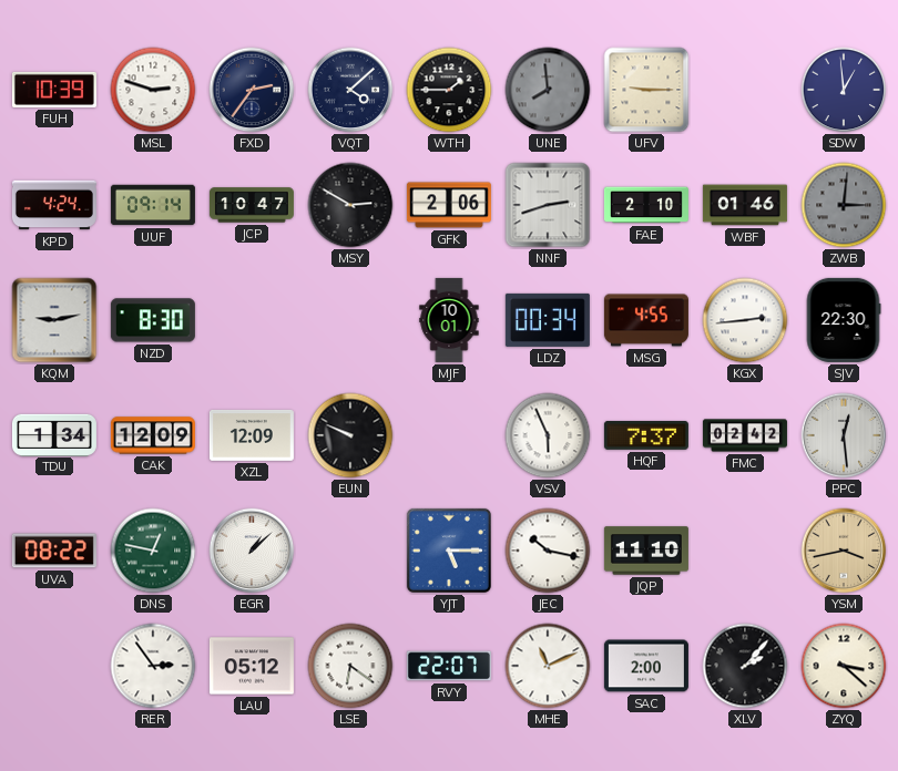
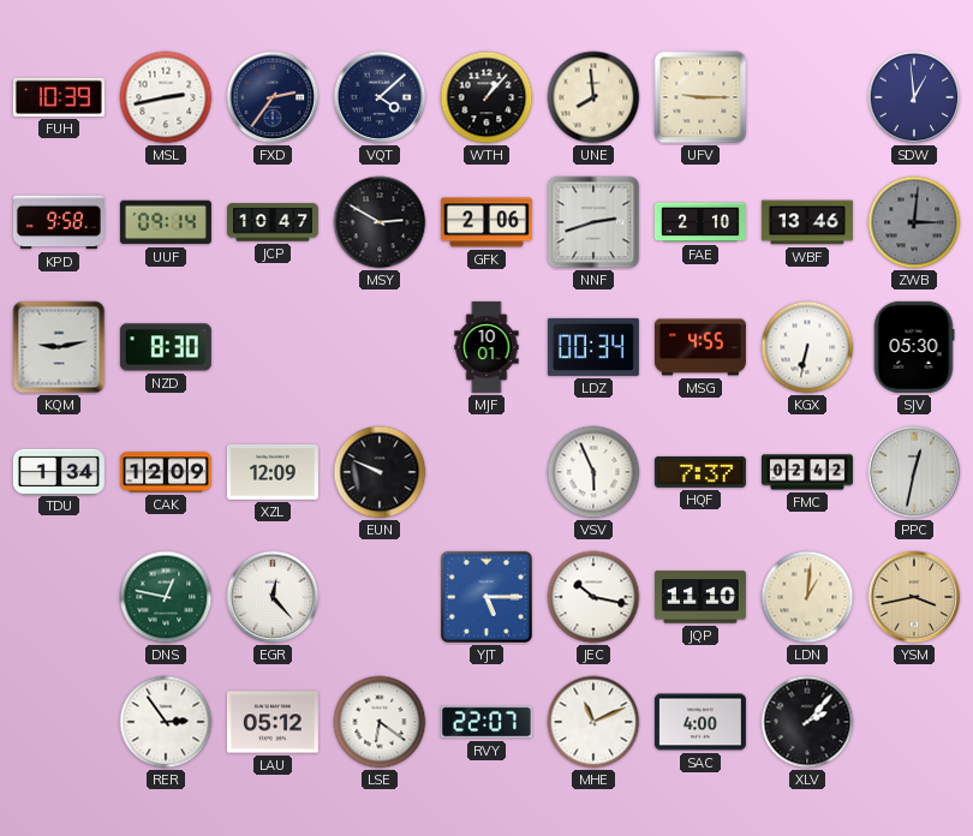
MSL: 2:48 -> 2:43 (166, 97)
WTH: 1:45 -> 1:07 (486, 97)
UNE dial: grey -> cream (593, 97)
KPD: 4:24 -> 9:58 (59, 222)
WBF: 01:46 -> 13:46 (807, 222)
KGX: 2:44 -> 6:32 (807, 347)
SJV: 22:30 -> 05:30 (914, 347)
PPC: 12:29 -> 12:32 (914, 472)
UVA: 08:22 -> none (54, 551)
EGR: 1:08 -> 12:23 (273, 597)
LDN: none -> 1:01 (807, 597)
SAC: 2:00 -> 4:00 (700, 722)
ZYQ: 3:22 -> none (844, 666)
